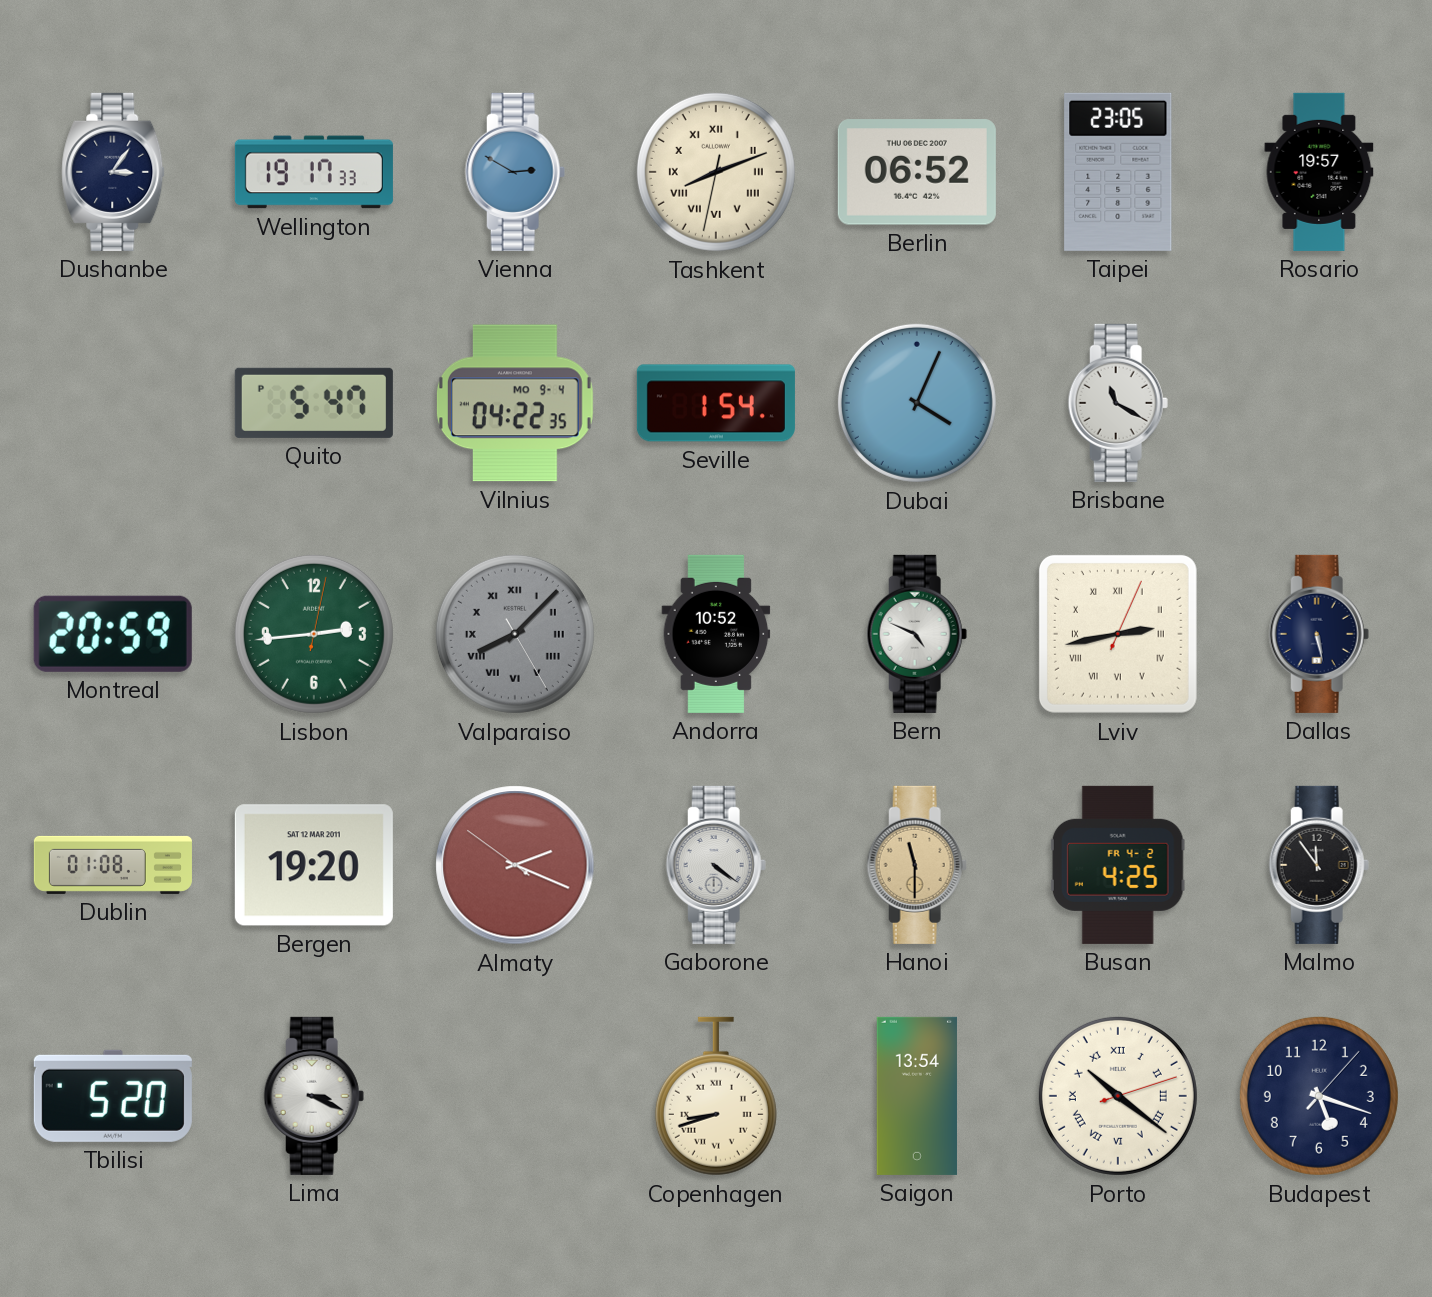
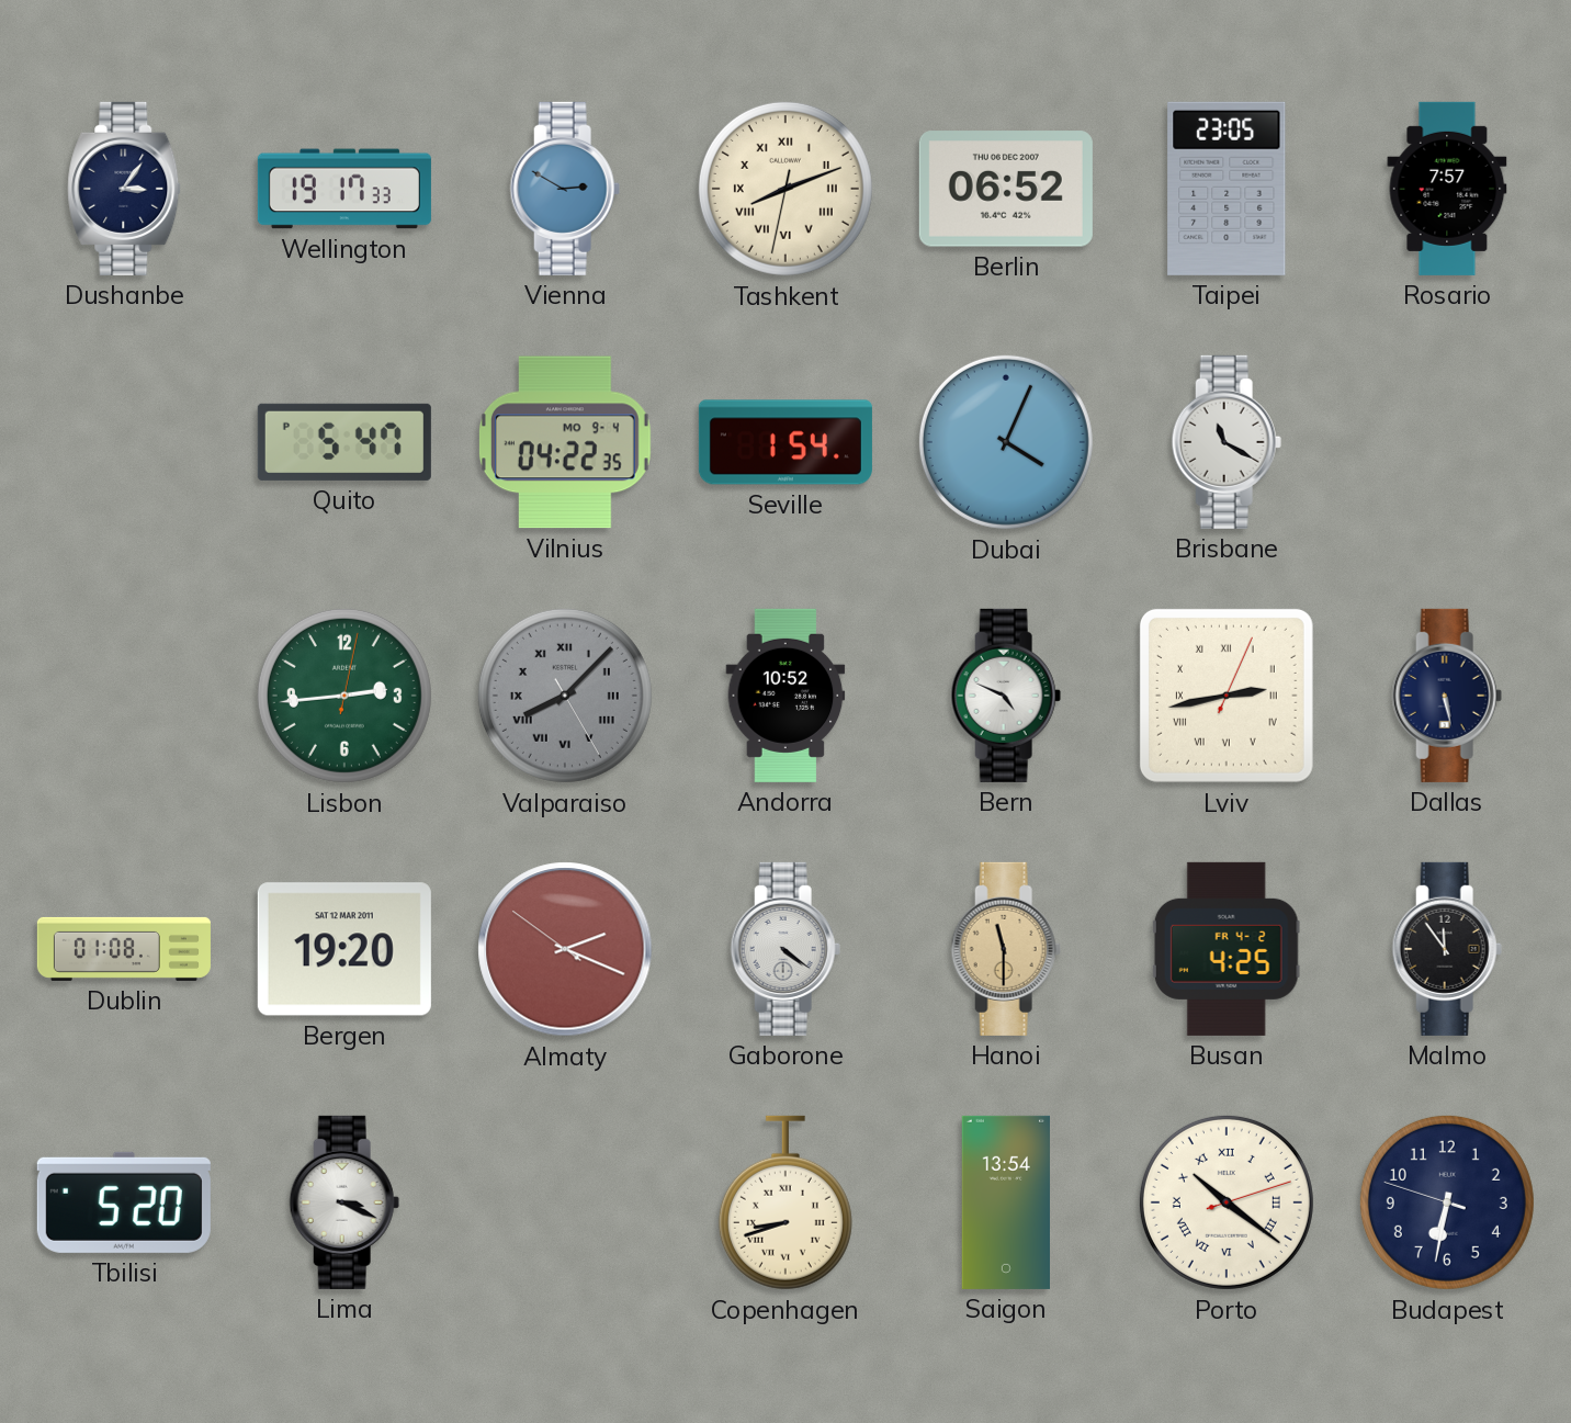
Rosario: 19:57 -> 7:57 (1447, 189)
Montreal: 20:59 -> none (113, 634)
Budapest: 5:18 -> 6:31 (1447, 1202)
